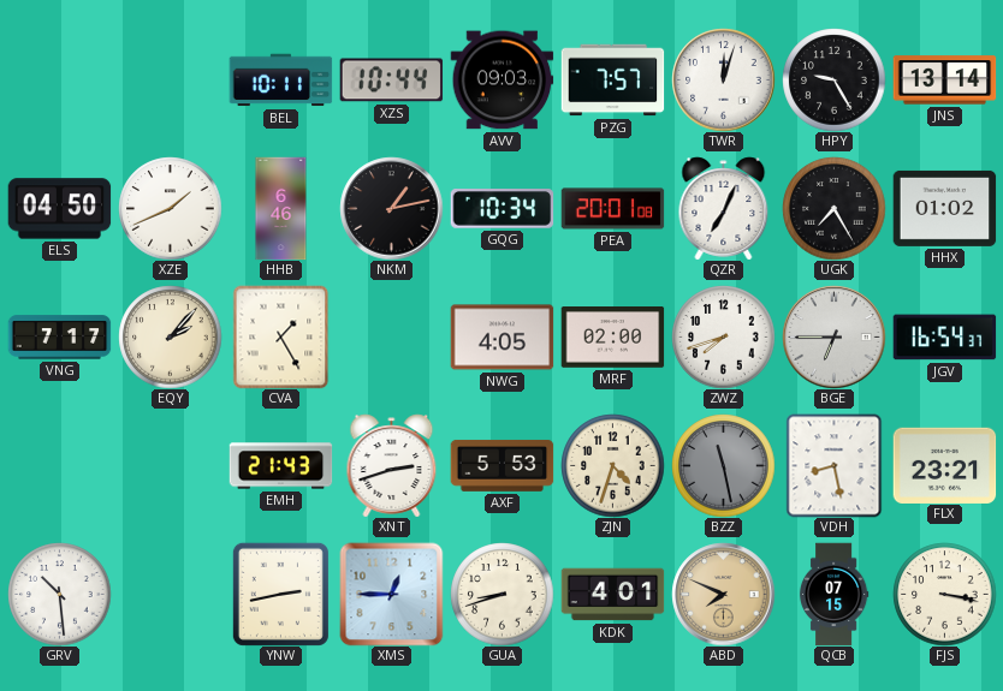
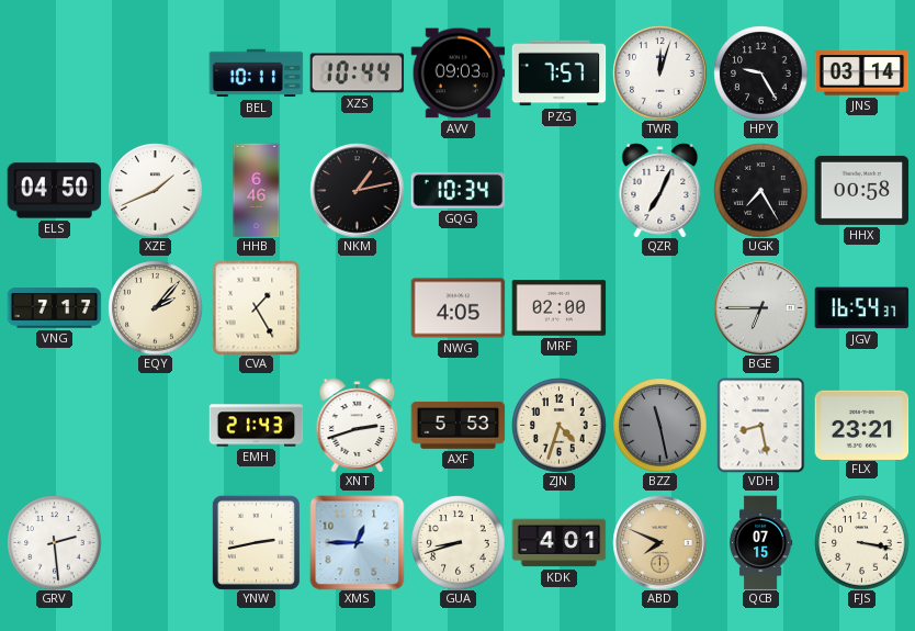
JNS: 13:14 -> 03:14 (861, 74)
PEA: 20:01 -> none (612, 209)
HHX: 01:02 -> 00:58 (861, 190)
ZWZ: 7:42 -> none (723, 336)
GRV: 10:29 -> 2:29 (54, 542)
